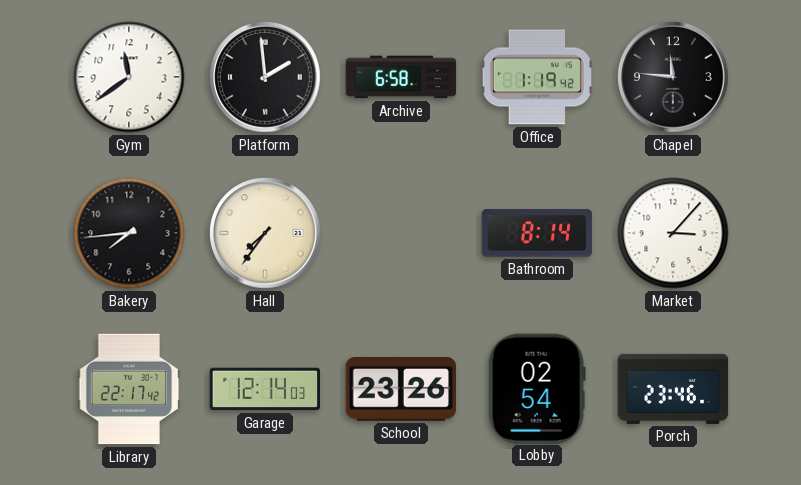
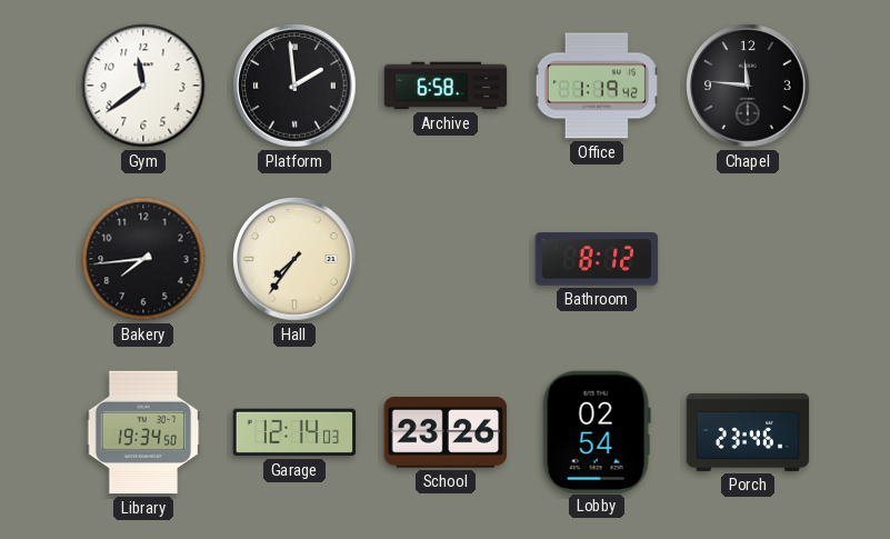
Bathroom: 8:14 -> 8:12 (597, 259)
Market: 3:07 -> none (673, 233)
Library: 22:17 -> 19:34 (143, 432)
